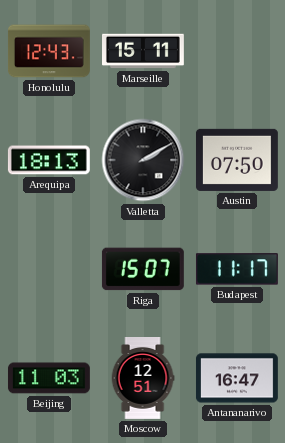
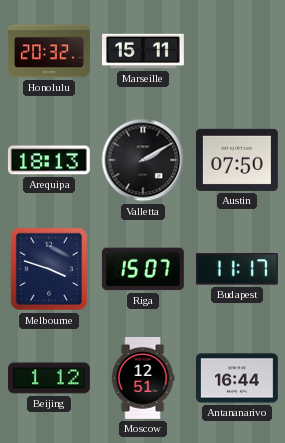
Honolulu: 12:43 -> 20:32 (49, 51)
Melbourne: none -> 3:48 (48, 269)
Beijing: 11:03 -> 1:12 (49, 378)
Antananarivo: 16:47 -> 16:44 (237, 378)
